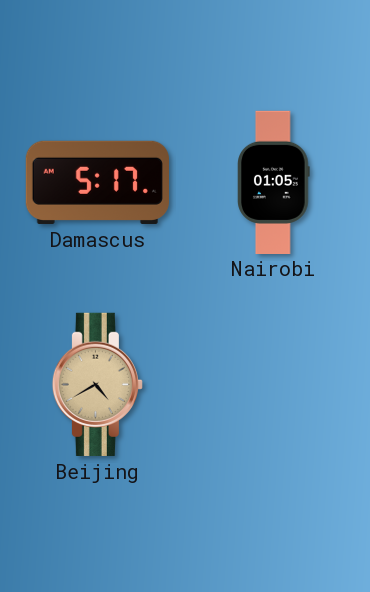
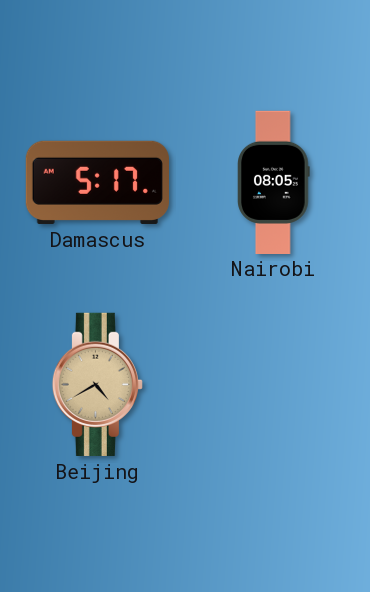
Nairobi: 01:05 -> 08:05 (274, 182)
